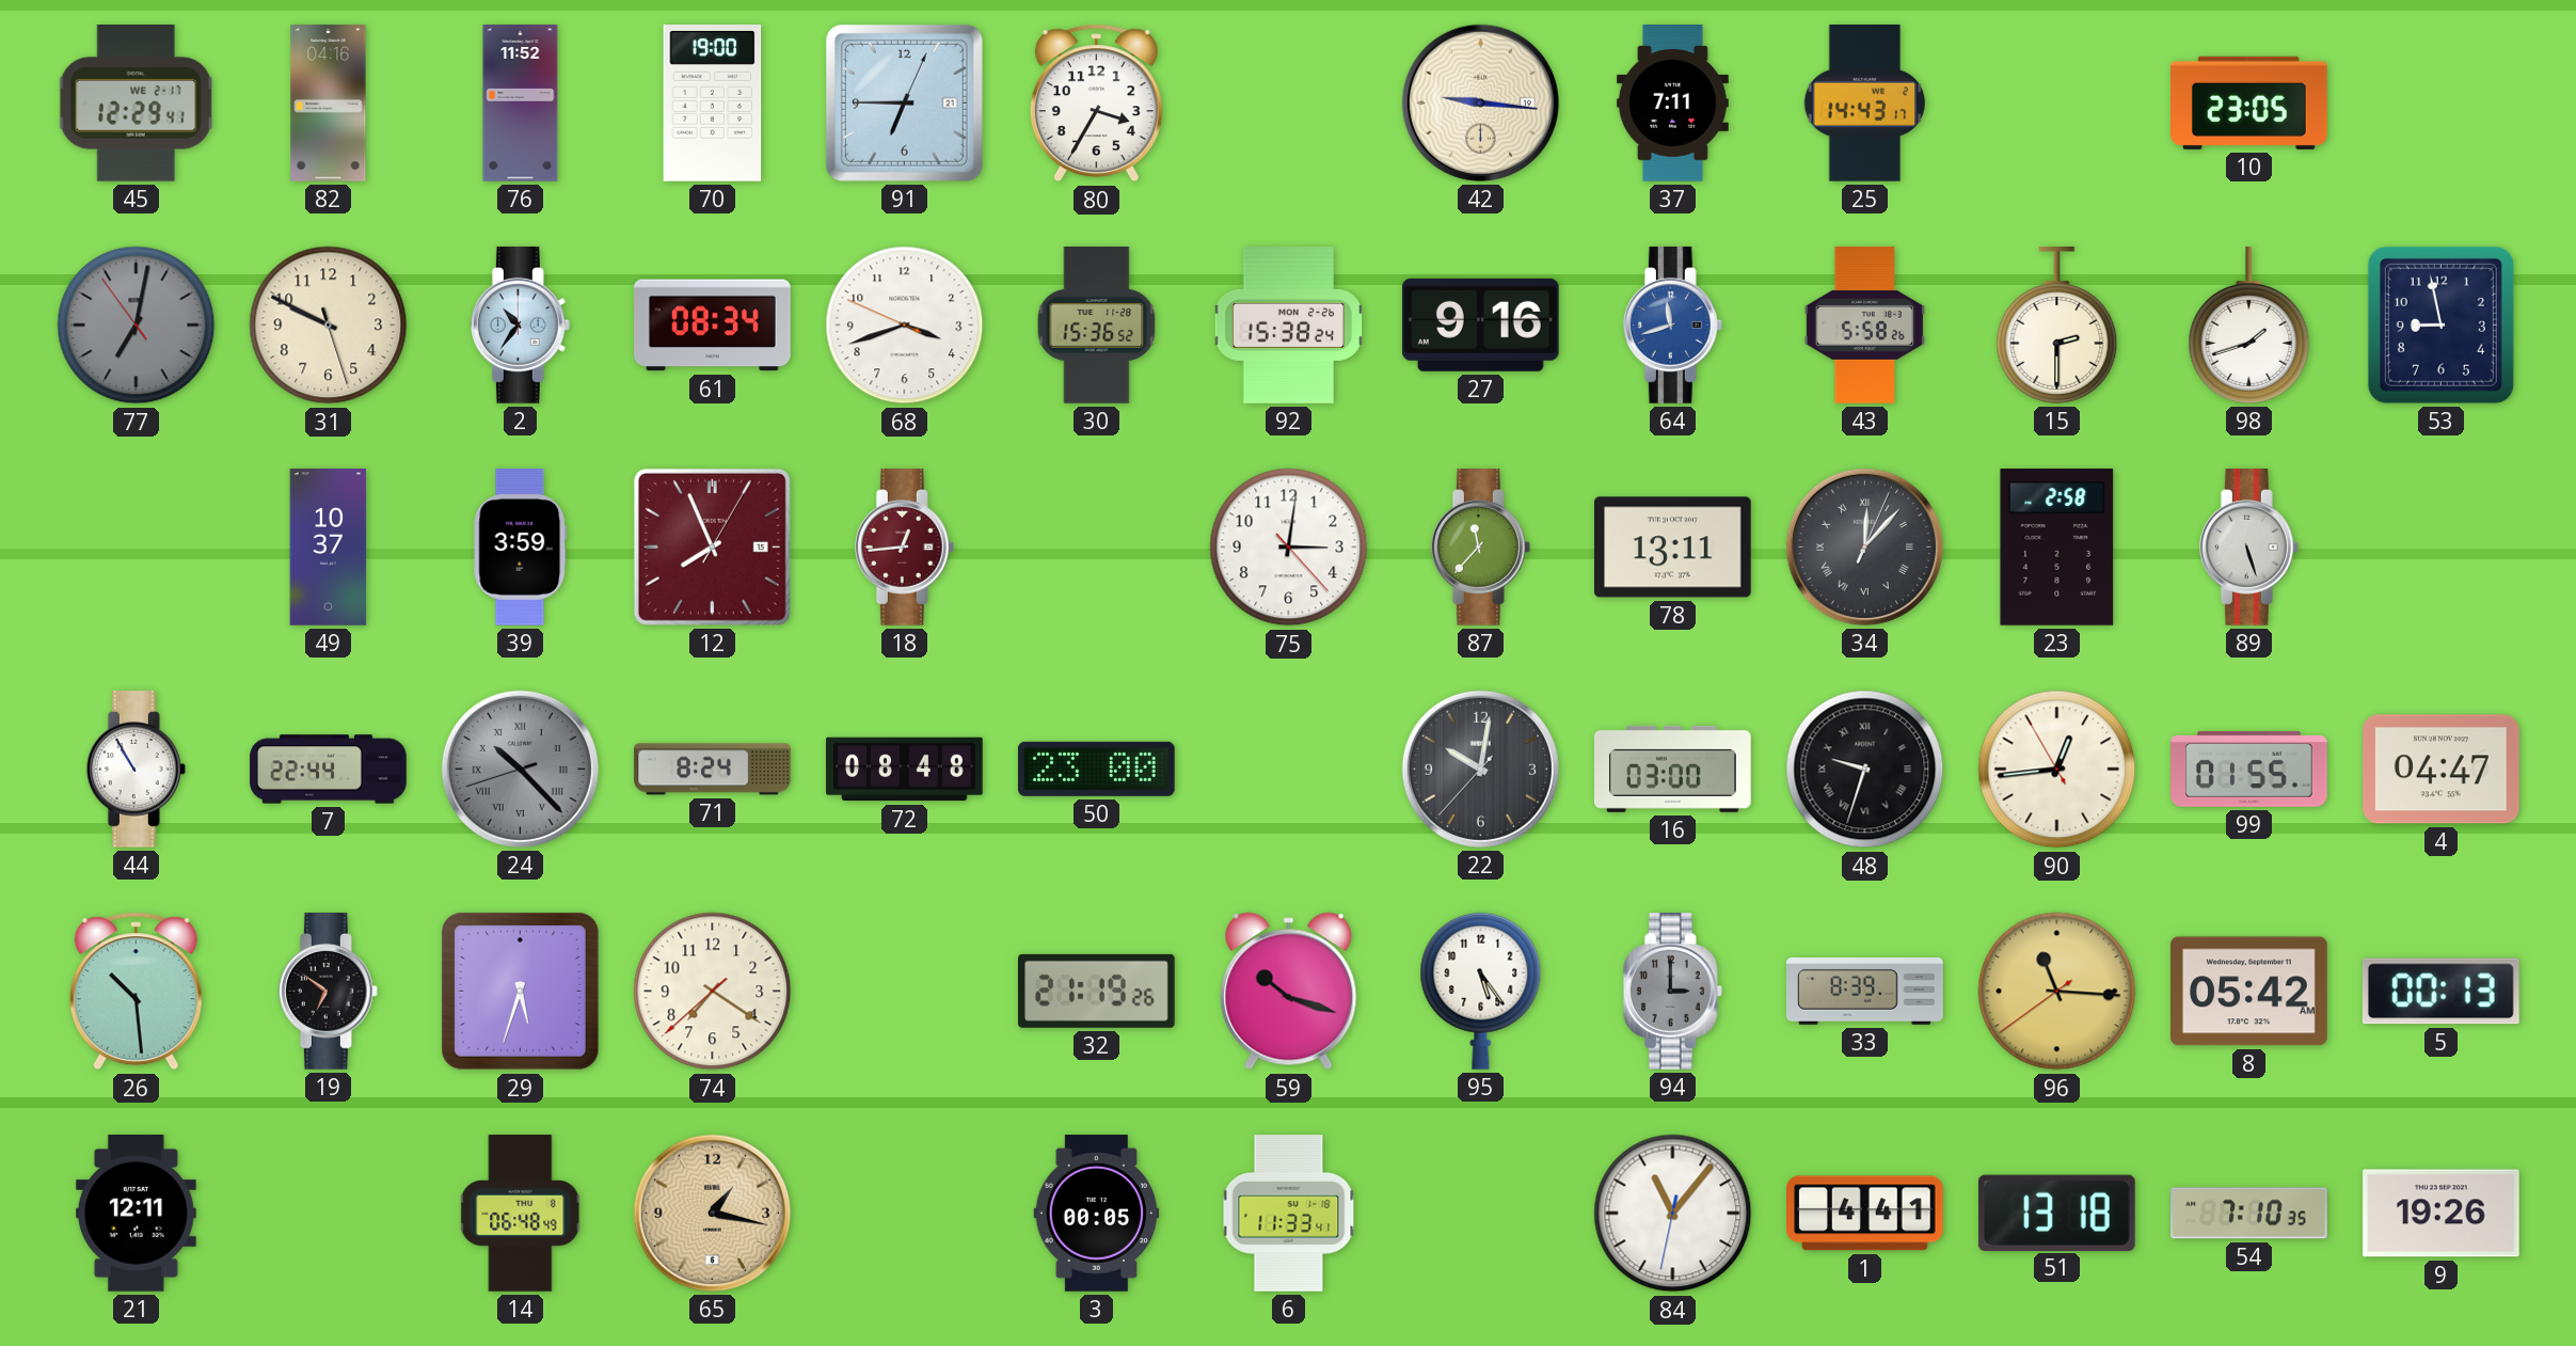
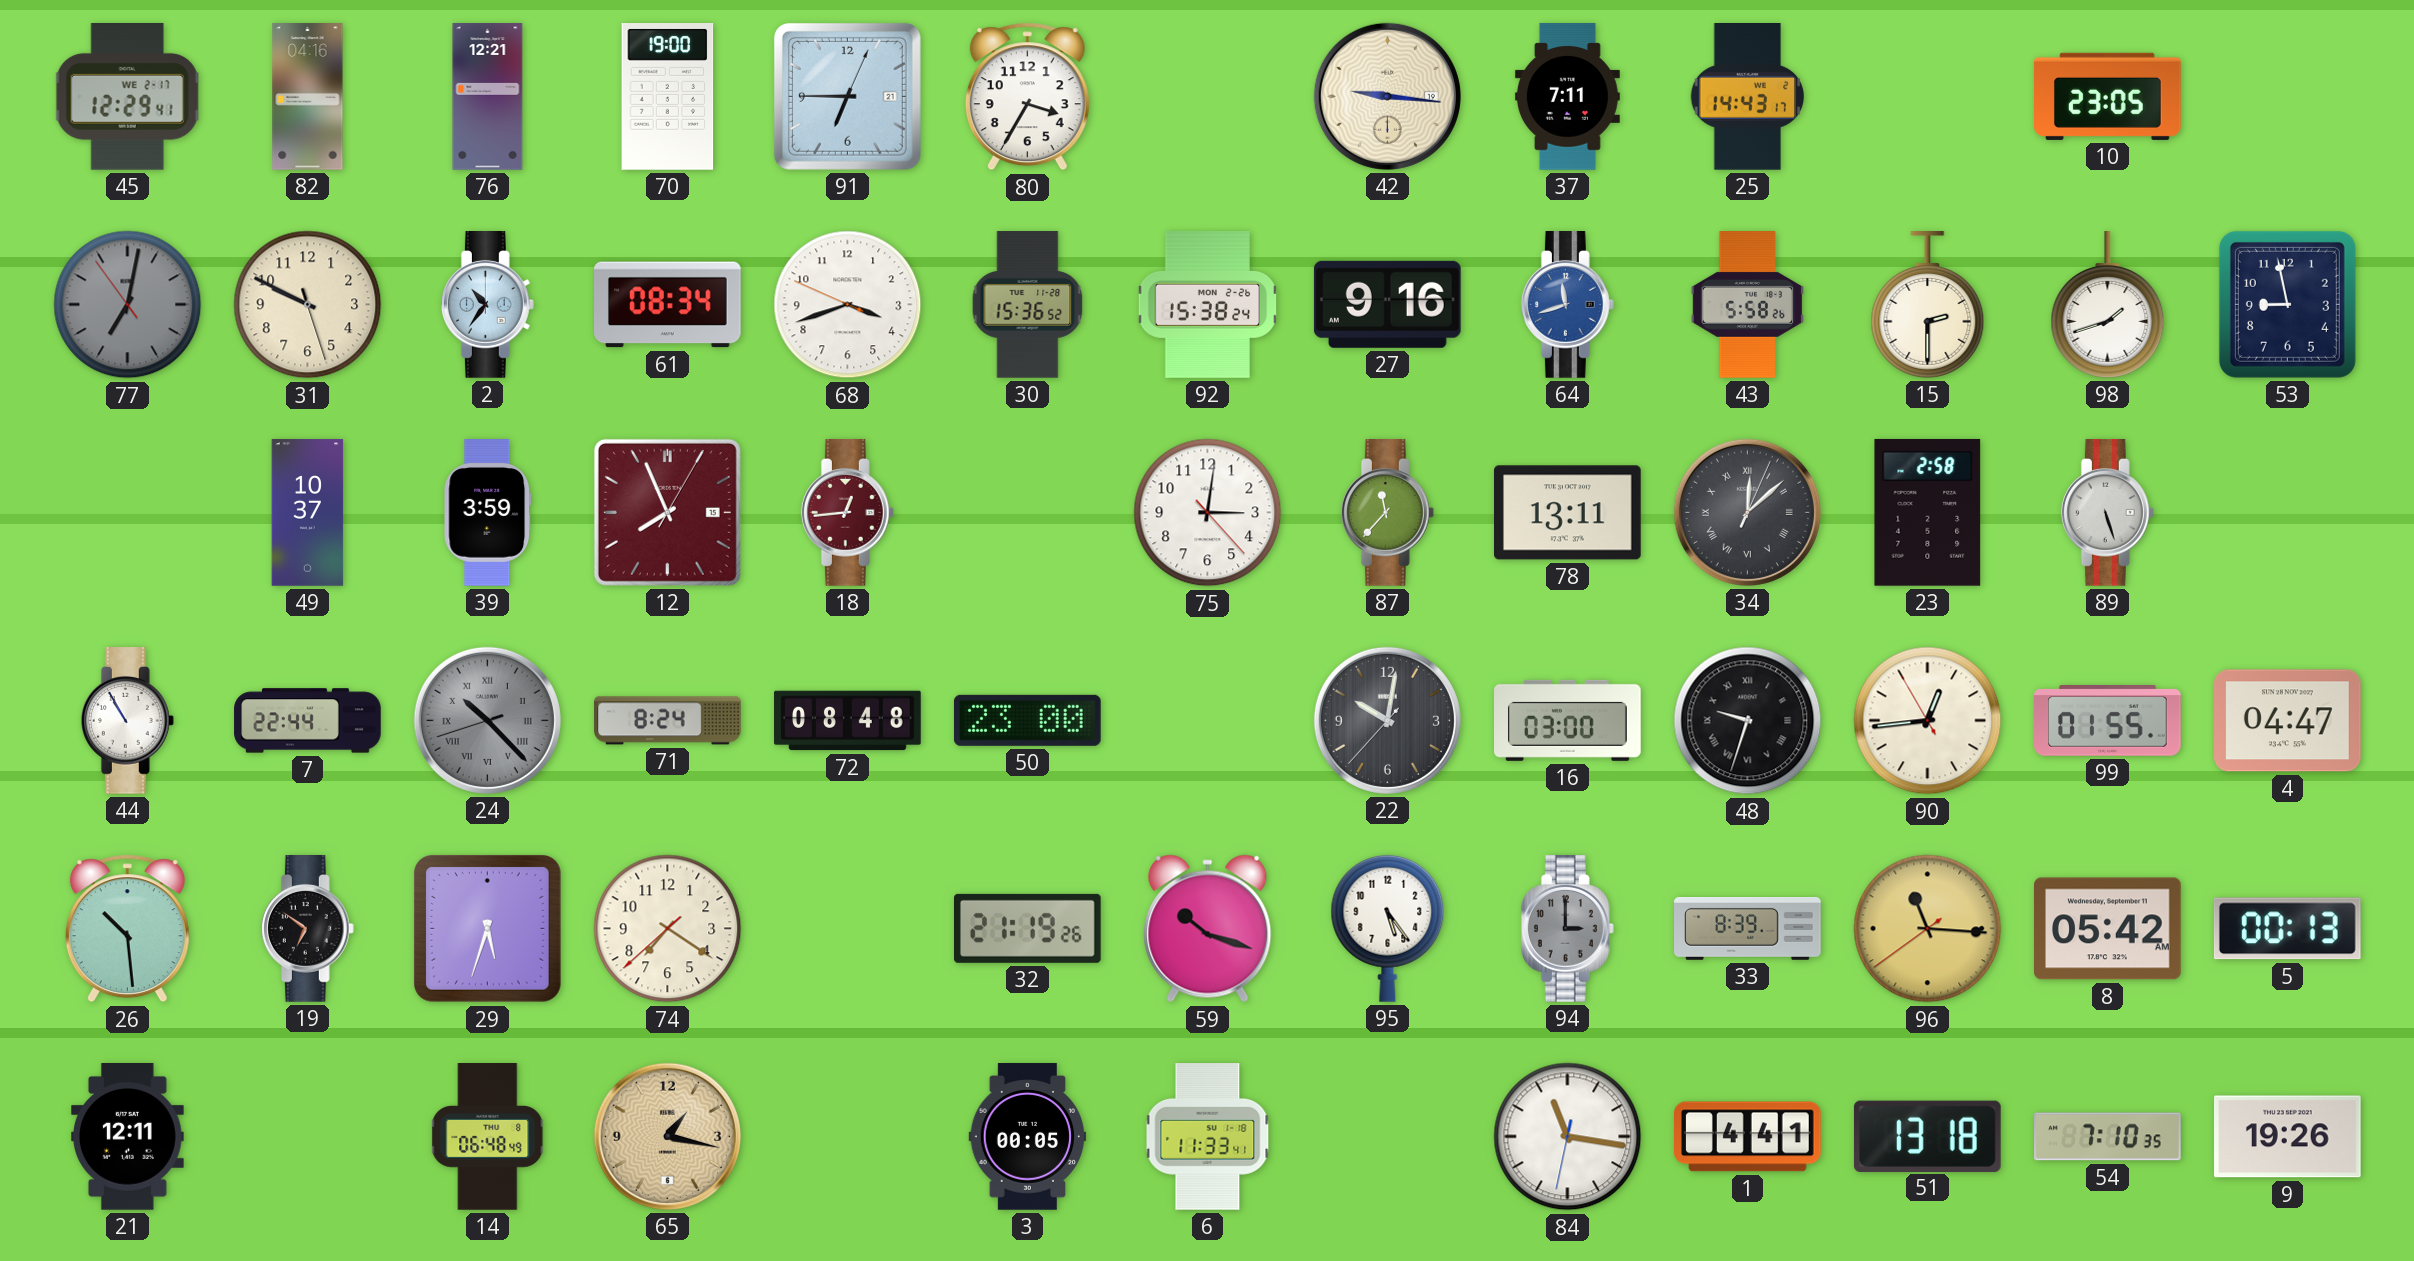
76: 11:52 -> 12:21 (488, 97)
34: 12:07 -> 12:08 (1747, 512)
84: 11:06 -> 11:16 (1568, 1137)
